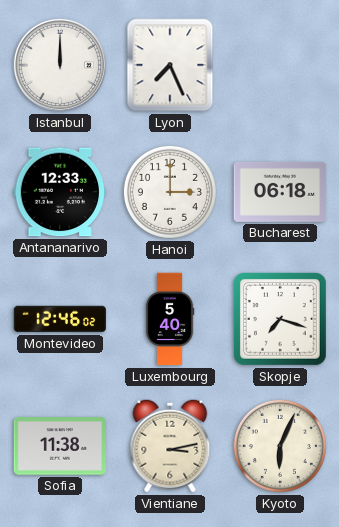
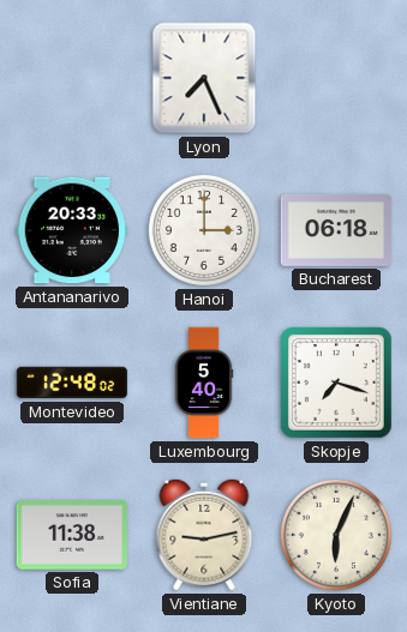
Istanbul: 12:00 -> none (60, 65)
Antananarivo: 12:33 -> 20:33 (71, 230)
Montevideo: 12:46 -> 12:48 (72, 383)
Vientiane: 3:13 -> 9:13 (204, 535)
